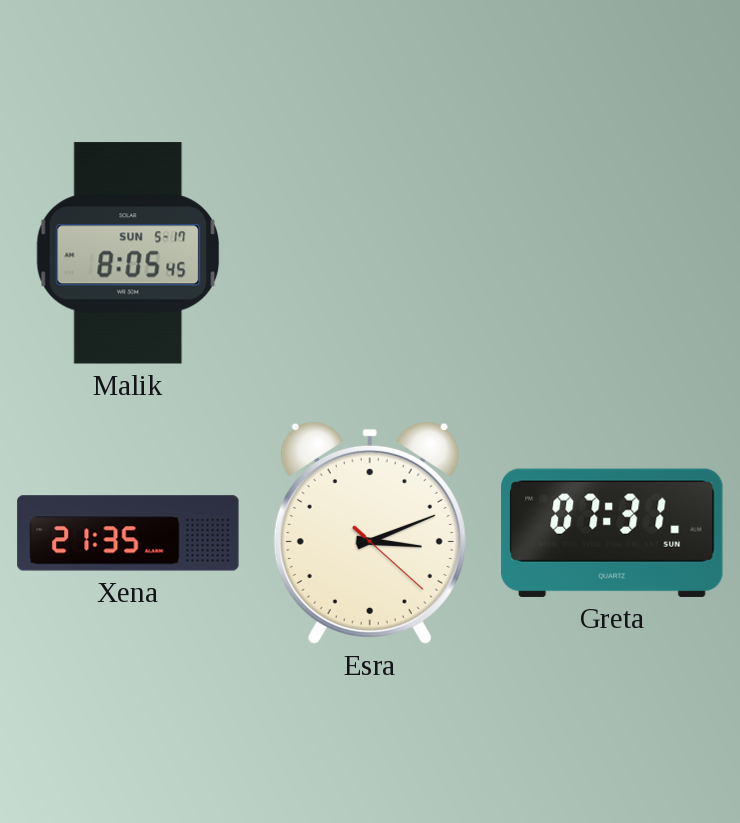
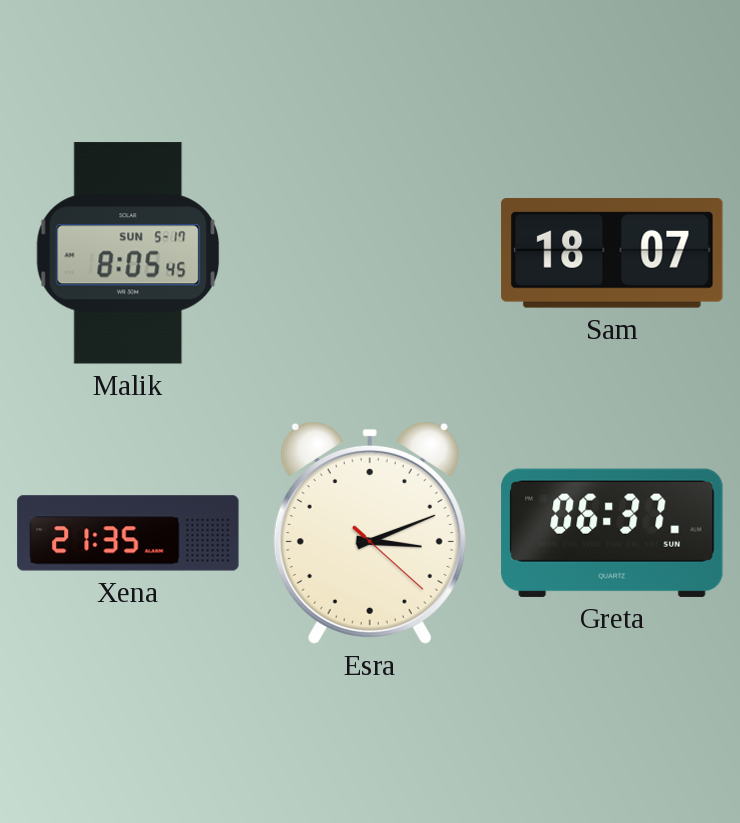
Sam: none -> 18:07 (612, 253)
Greta: 07:31 -> 06:37 (612, 533)
